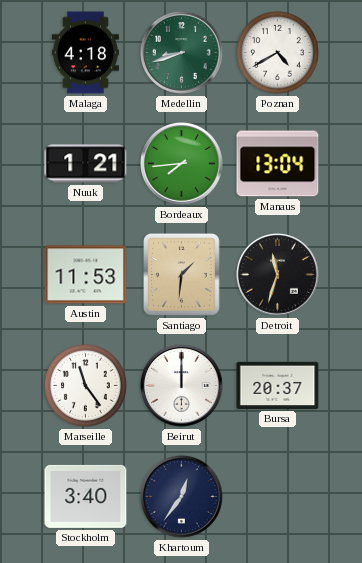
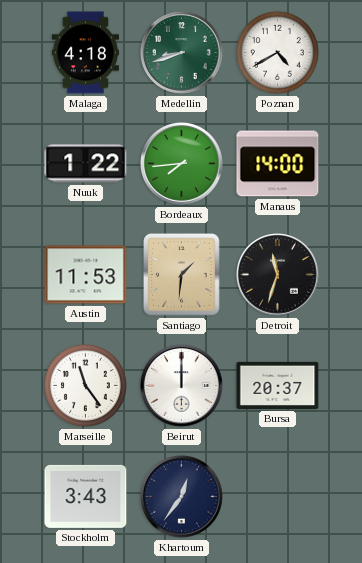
Nuuk: 1:21 -> 1:22 (86, 164)
Manaus: 13:04 -> 14:00 (278, 164)
Stockholm: 3:40 -> 3:43 (86, 496)
